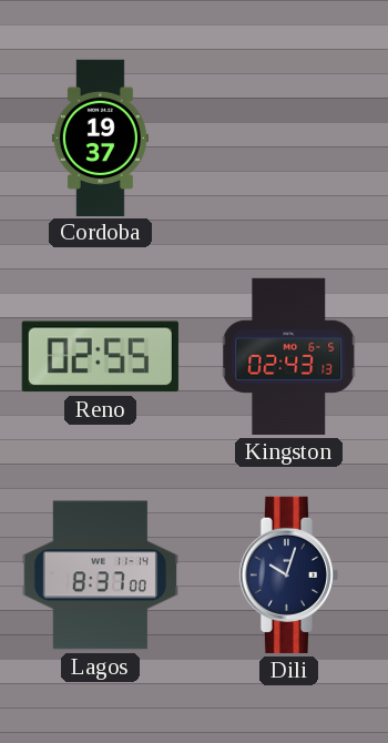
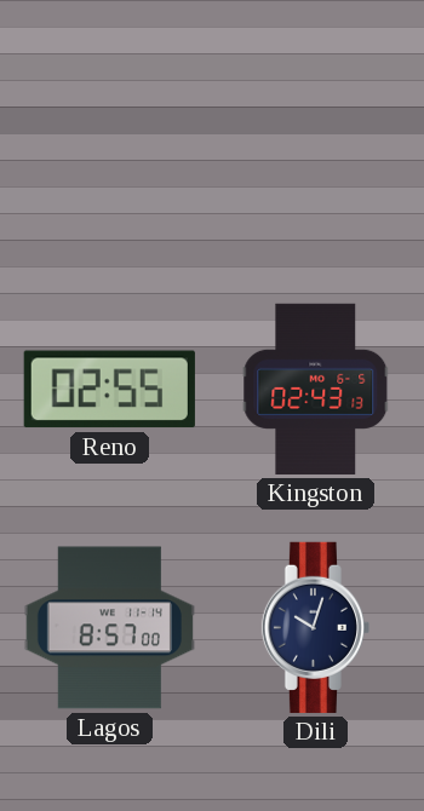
Cordoba: 19:37 -> none (100, 138)
Lagos: 8:37 -> 8:57 (109, 628)
